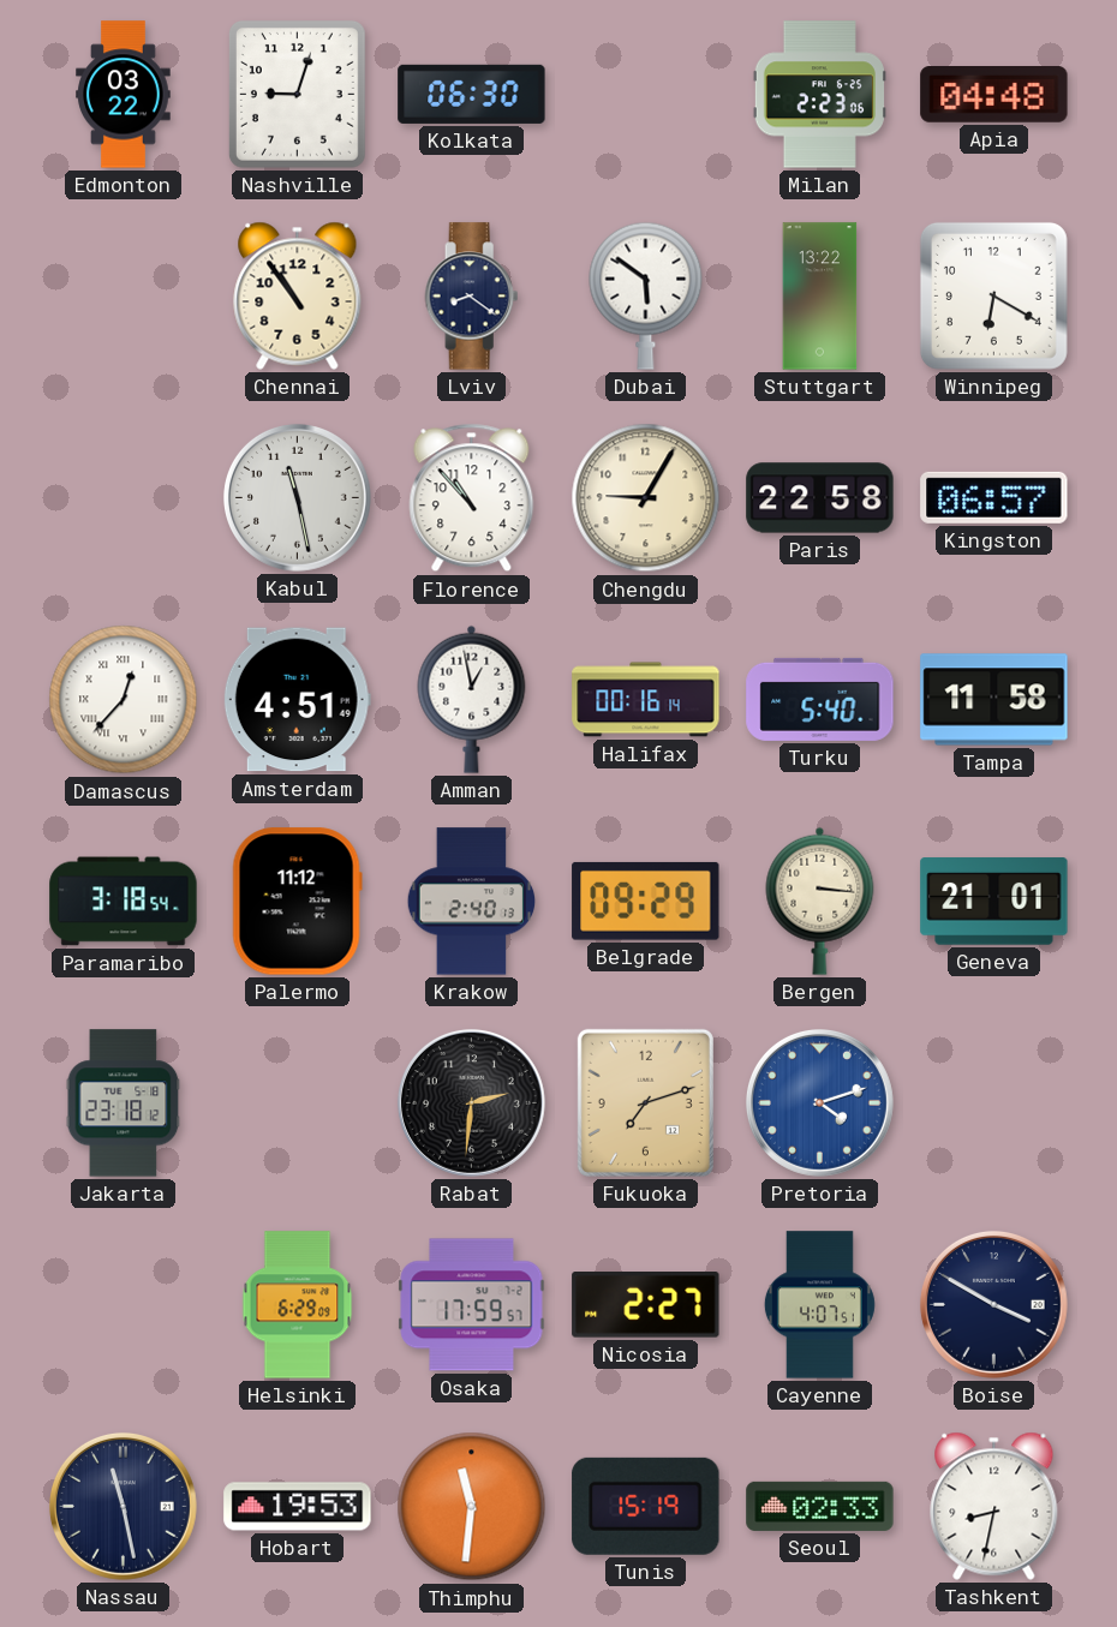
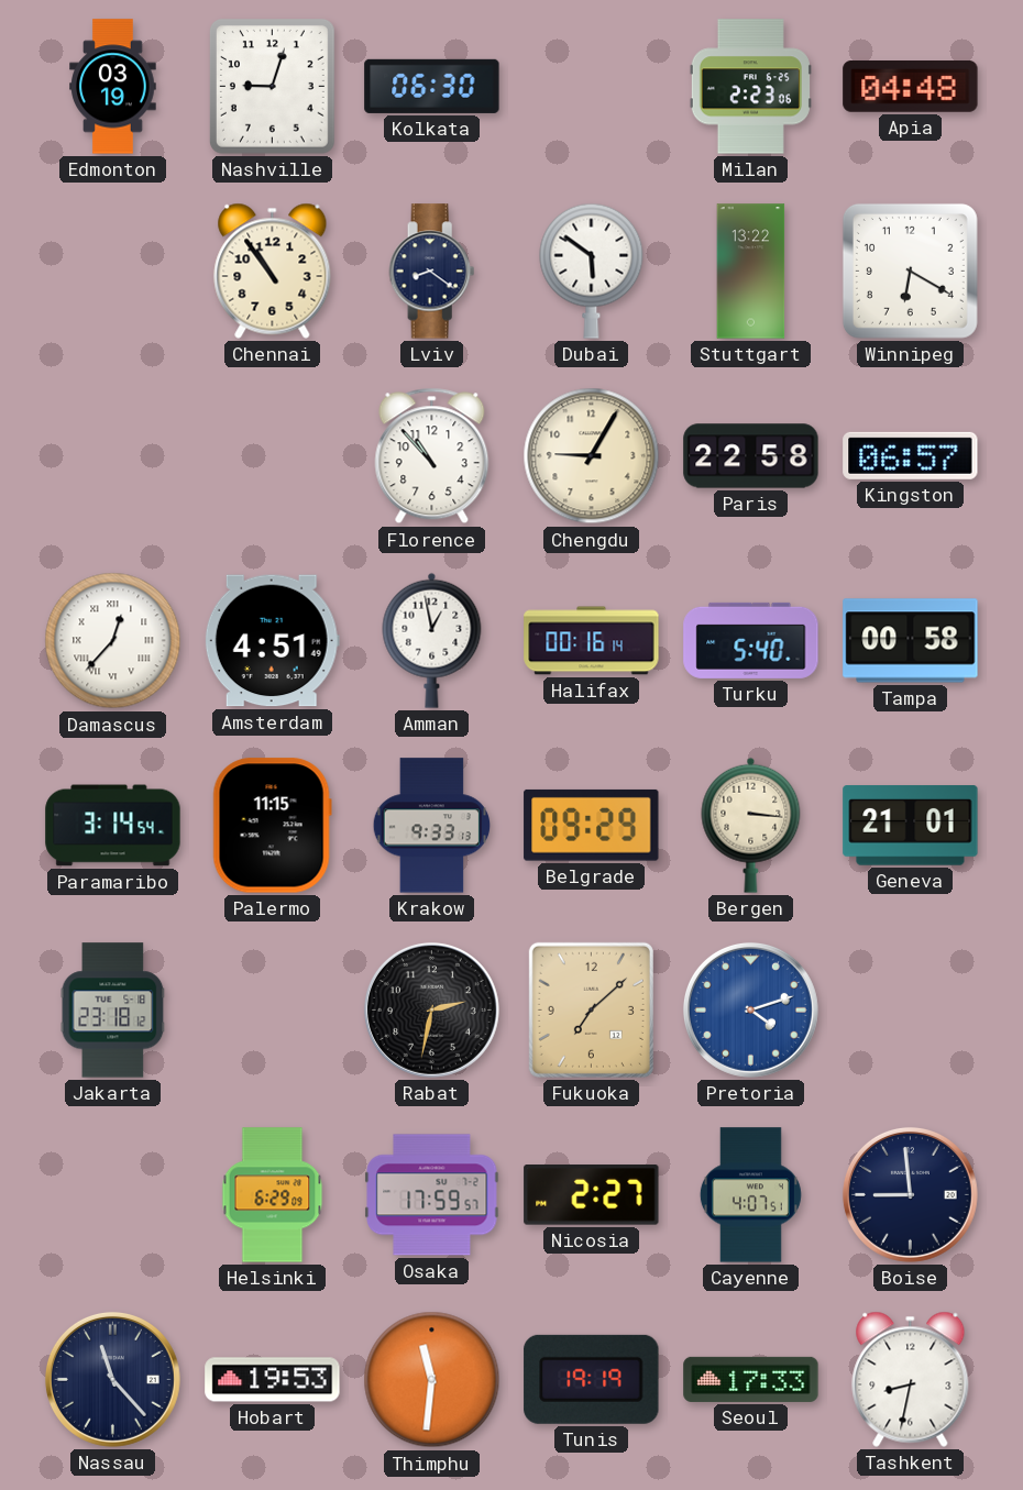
Edmonton: 03:22 -> 03:19 (113, 87)
Kabul: 11:28 -> none (297, 497)
Tampa: 11:58 -> 00:58 (911, 641)
Paramaribo: 3:18 -> 3:14 (113, 826)
Palermo: 11:12 -> 11:15 (272, 826)
Krakow: 2:40 -> 9:33 (432, 826)
Rabat: 2:31 -> 2:32 (431, 1009)
Fukuoka: 7:12 -> 7:08 (591, 1009)
Boise: 3:50 -> 8:59 (910, 1194)
Nassau: 11:28 -> 11:23 (112, 1379)
Tunis: 15:19 -> 19:19 (592, 1379)
Seoul: 02:33 -> 17:33 (751, 1379)
